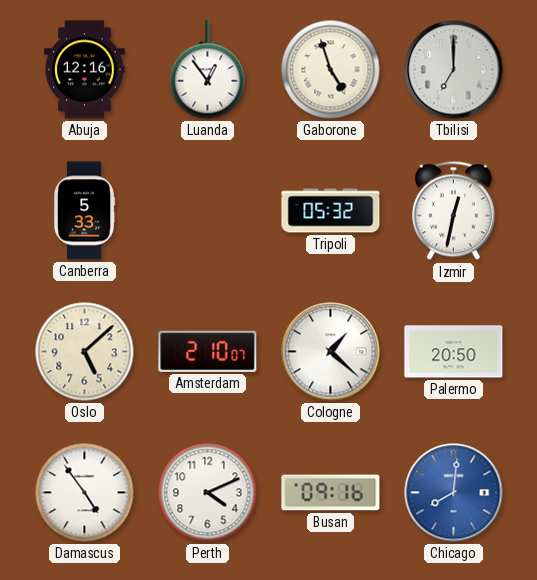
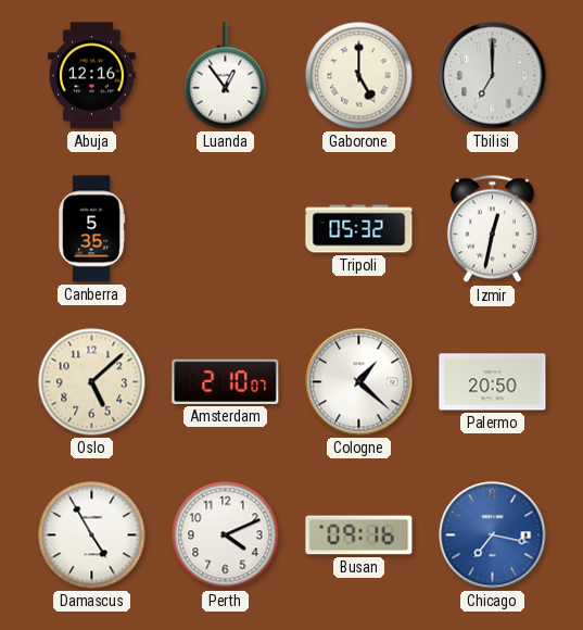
Gaborone: 4:57 -> 5:00 (359, 76)
Canberra: 5:33 -> 5:35 (91, 229)
Damascus: 4:54 -> 4:55 (92, 535)
Chicago: 8:01 -> 7:17 (493, 535)
